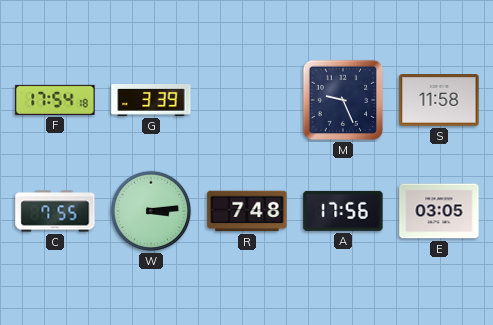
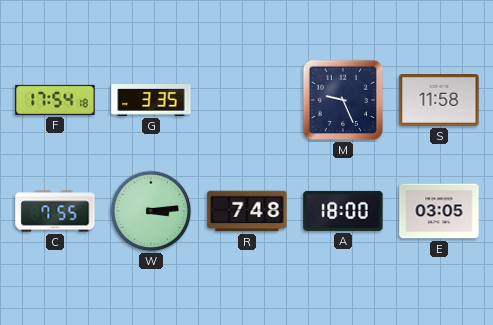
G: 3:39 -> 3:35 (151, 101)
A: 17:56 -> 18:00 (343, 211)
